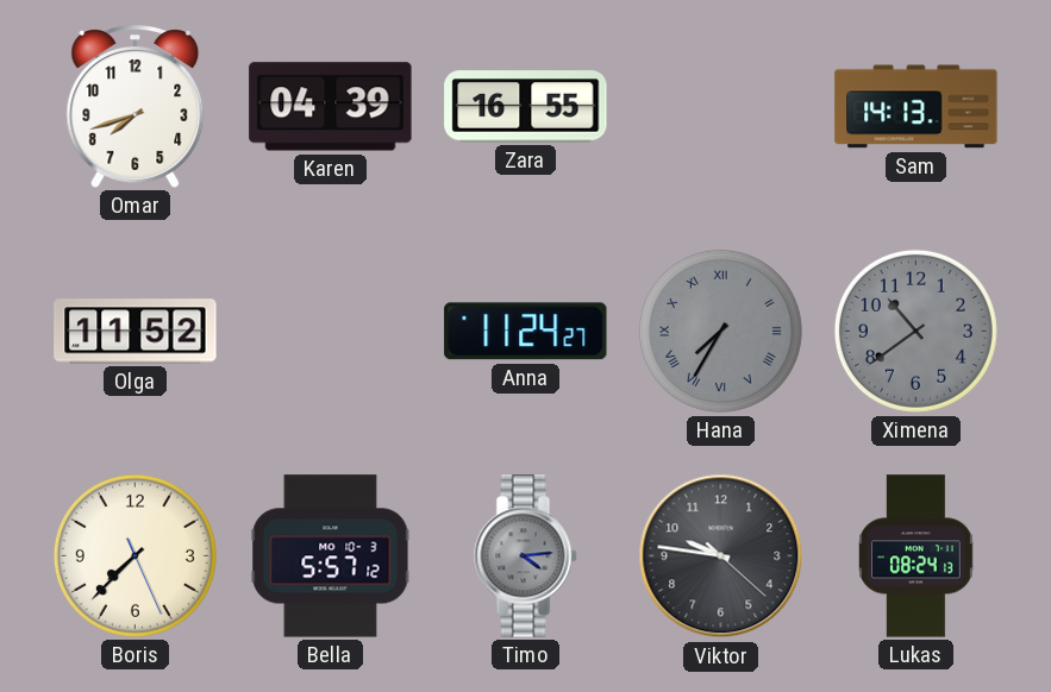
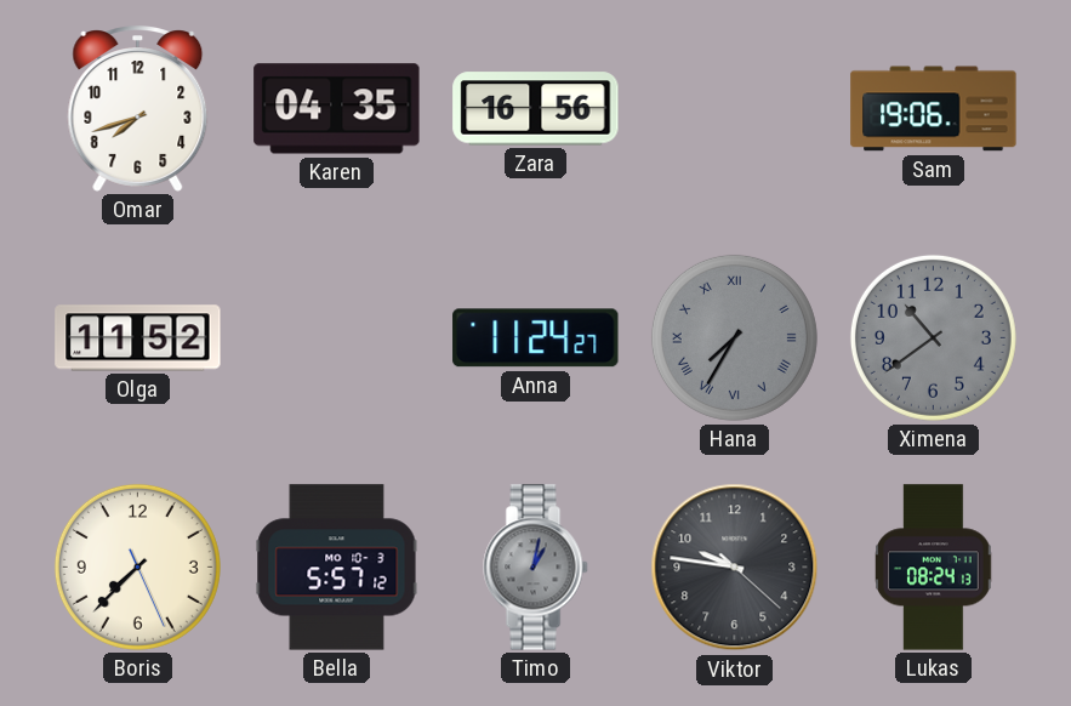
Karen: 04:39 -> 04:35 (337, 109)
Zara: 16:55 -> 16:56 (536, 109)
Sam: 14:13 -> 19:06 (934, 109)
Timo: 4:14 -> 1:02 (536, 568)
